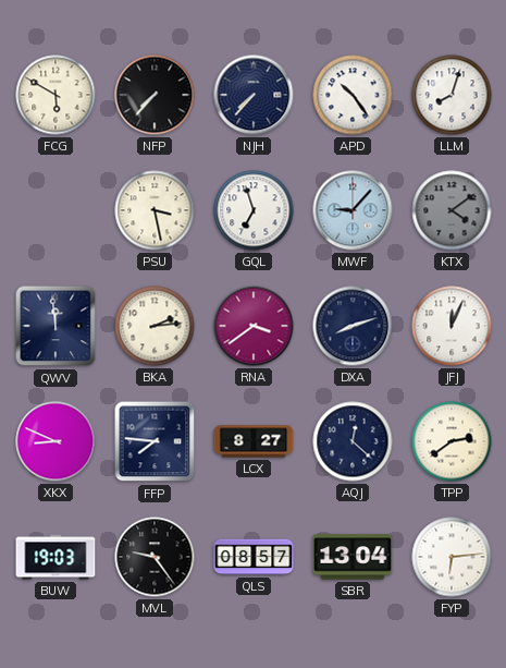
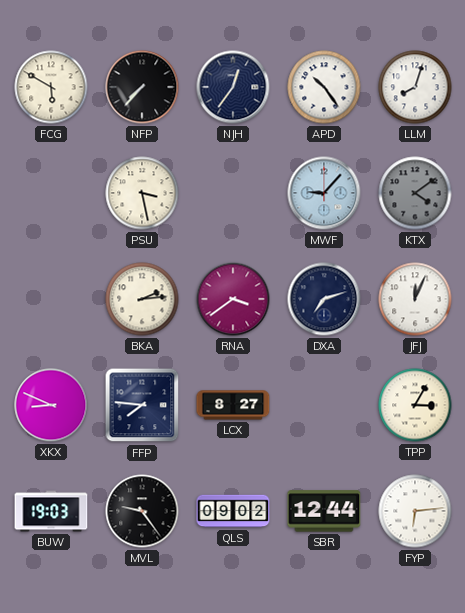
NJH: 7:37 -> 12:36 (233, 87)
GQL: 6:57 -> none (254, 210)
QWV: 11:59 -> none (55, 326)
DXA: 8:12 -> 7:12 (324, 299)
AQJ: 12:22 -> none (353, 441)
TPP: 2:39 -> 3:05 (415, 405)
QLS: 08:57 -> 09:02 (233, 511)
SBR: 13:04 -> 12:44 (324, 511)
